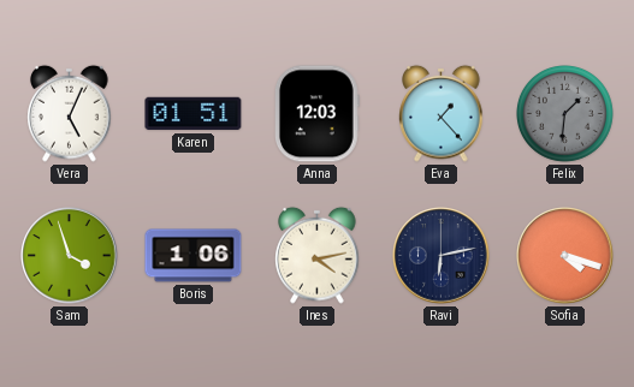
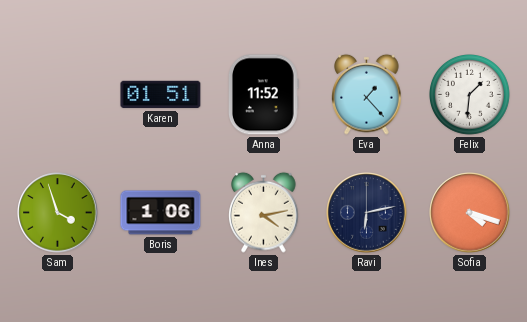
Vera: 5:04 -> none (70, 113)
Anna: 12:03 -> 11:52 (263, 95)
Felix dial: grey -> white (470, 95)
